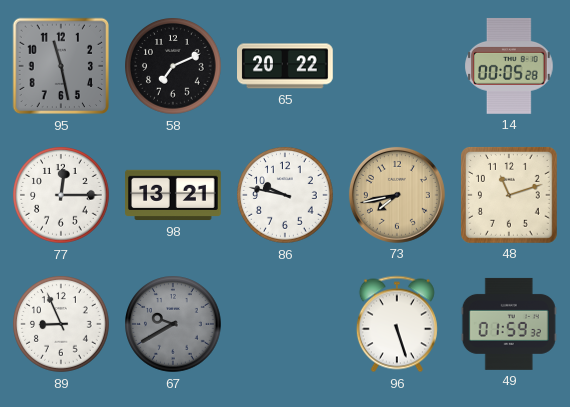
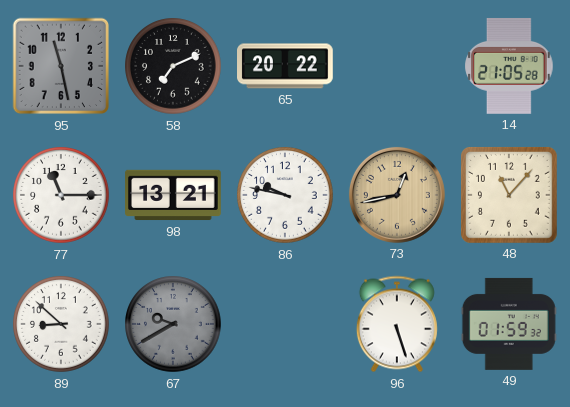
14: 00:05 -> 21:05 (509, 66)
77: 12:15 -> 11:15 (61, 195)
73: 7:43 -> 12:43 (397, 195)
48: 11:12 -> 11:07 (509, 195)
89: 8:56 -> 8:52 (61, 324)
